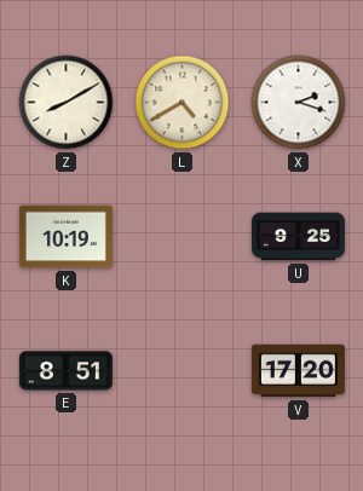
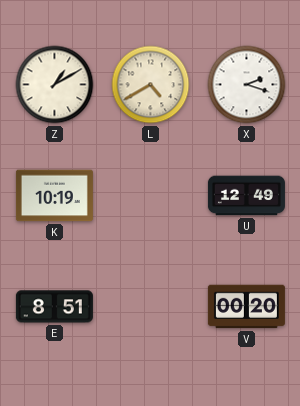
Z: 8:10 -> 1:10 (55, 85)
U: 9:25 -> 12:49 (246, 196)
V: 17:20 -> 00:20 (246, 307)
